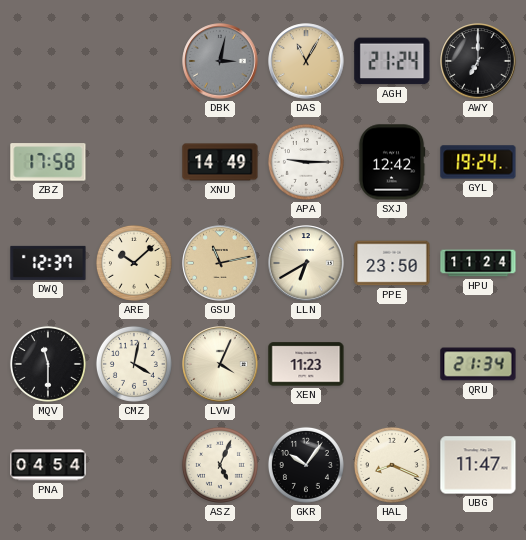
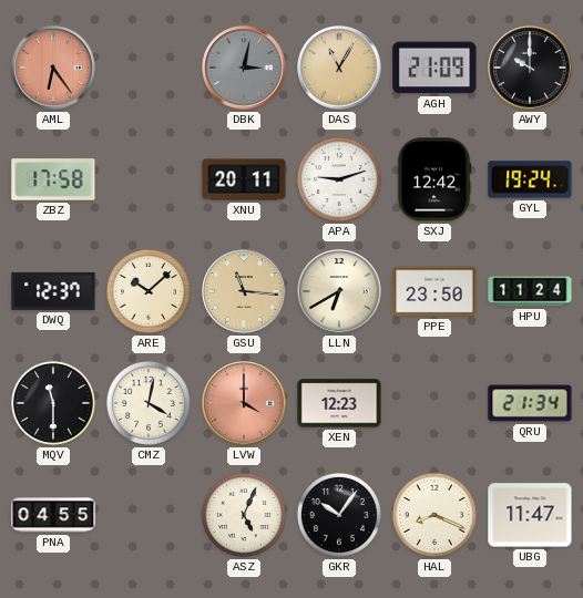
AML: none -> 6:24 (53, 68)
AGH: 21:24 -> 21:09 (434, 68)
AWY: 7:00 -> 10:00 (530, 68)
XNU: 14:49 -> 20:11 (244, 179)
APA: 9:15 -> 9:12 (339, 179)
GSU: 11:13 -> 11:16 (244, 291)
LVW: 4:04 -> 4:00 (244, 403)
LVW dial: cream -> salmon (244, 403)
XEN: 11:23 -> 12:23 (339, 403)
PNA: 04:54 -> 04:55 (53, 515)
